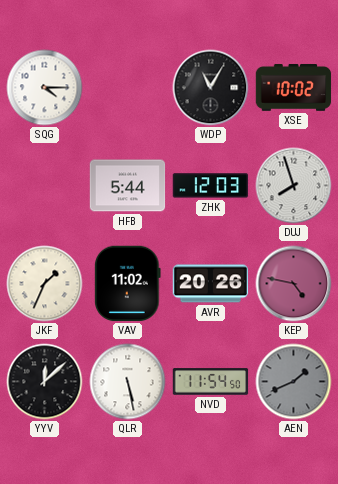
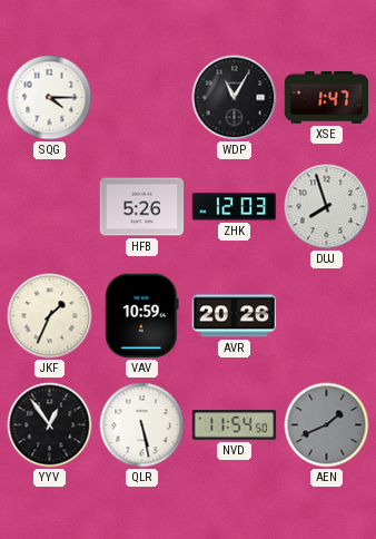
XSE: 10:02 -> 1:47 (327, 97)
HFB: 5:44 -> 5:26 (142, 207)
VAV: 11:02 -> 10:59 (142, 316)
KEP: 4:47 -> none (294, 284)
YYV: 12:08 -> 12:54 (50, 425)
